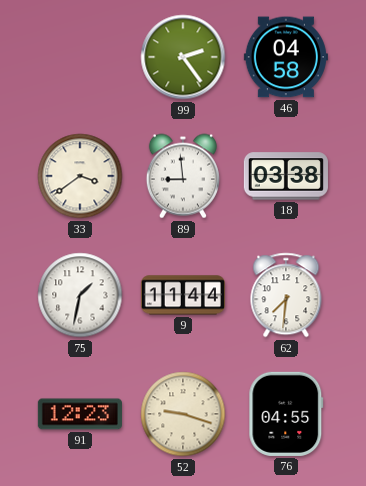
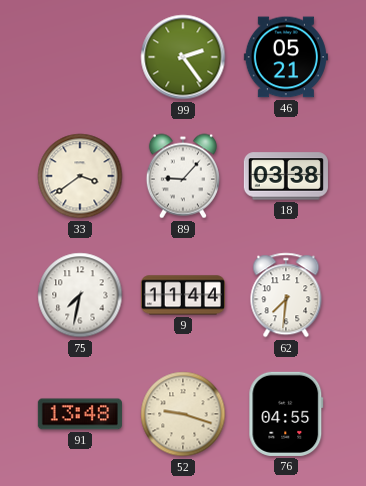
46: 04:58 -> 05:21 (286, 57)
89: 8:59 -> 9:07 (183, 176)
75: 1:32 -> 7:32 (80, 295)
91: 12:23 -> 13:48 (80, 414)
